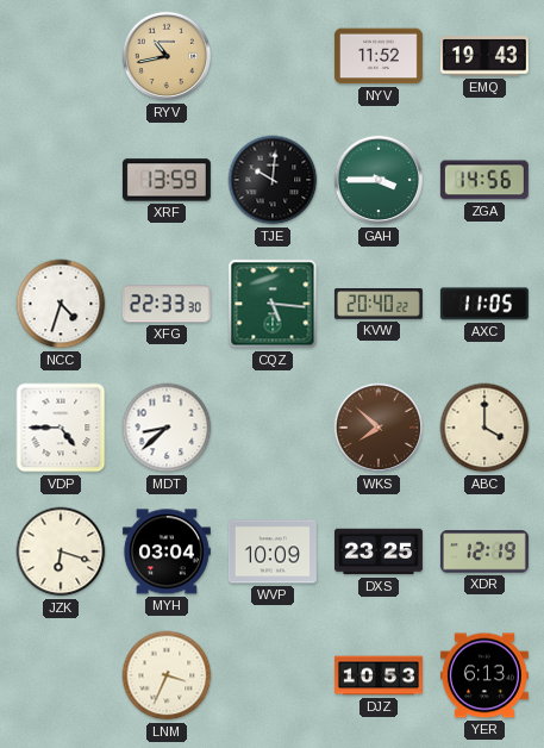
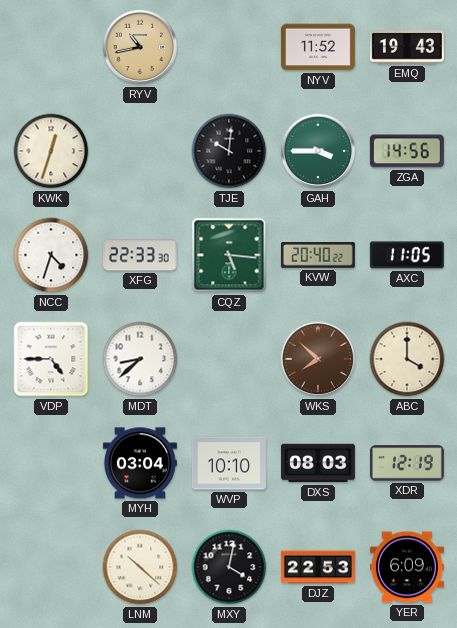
KWK: none -> 12:33 (51, 151)
XRF: 13:59 -> none (167, 180)
JZK: 6:18 -> none (61, 551)
WVP: 10:09 -> 10:10 (229, 463)
DXS: 23:25 -> 08:03 (318, 463)
LNM: 3:34 -> 10:22 (140, 567)
MXY: none -> 4:02 (229, 567)
DJZ: 10:53 -> 22:53 (318, 567)
YER: 6:13 -> 6:09 (407, 567)
